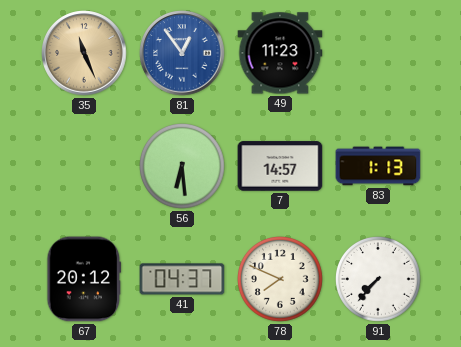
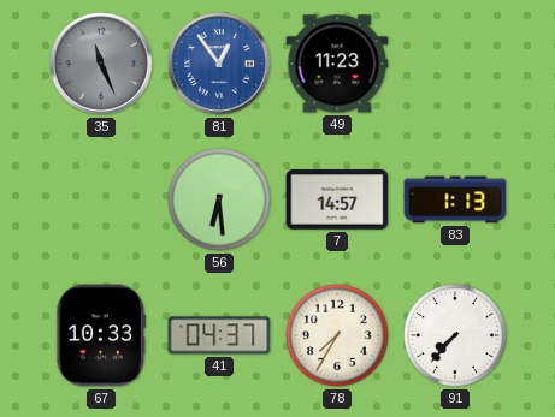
35 dial: champagne -> grey (101, 64)
67: 20:12 -> 10:33 (101, 335)
78: 7:49 -> 7:35 (338, 336)
